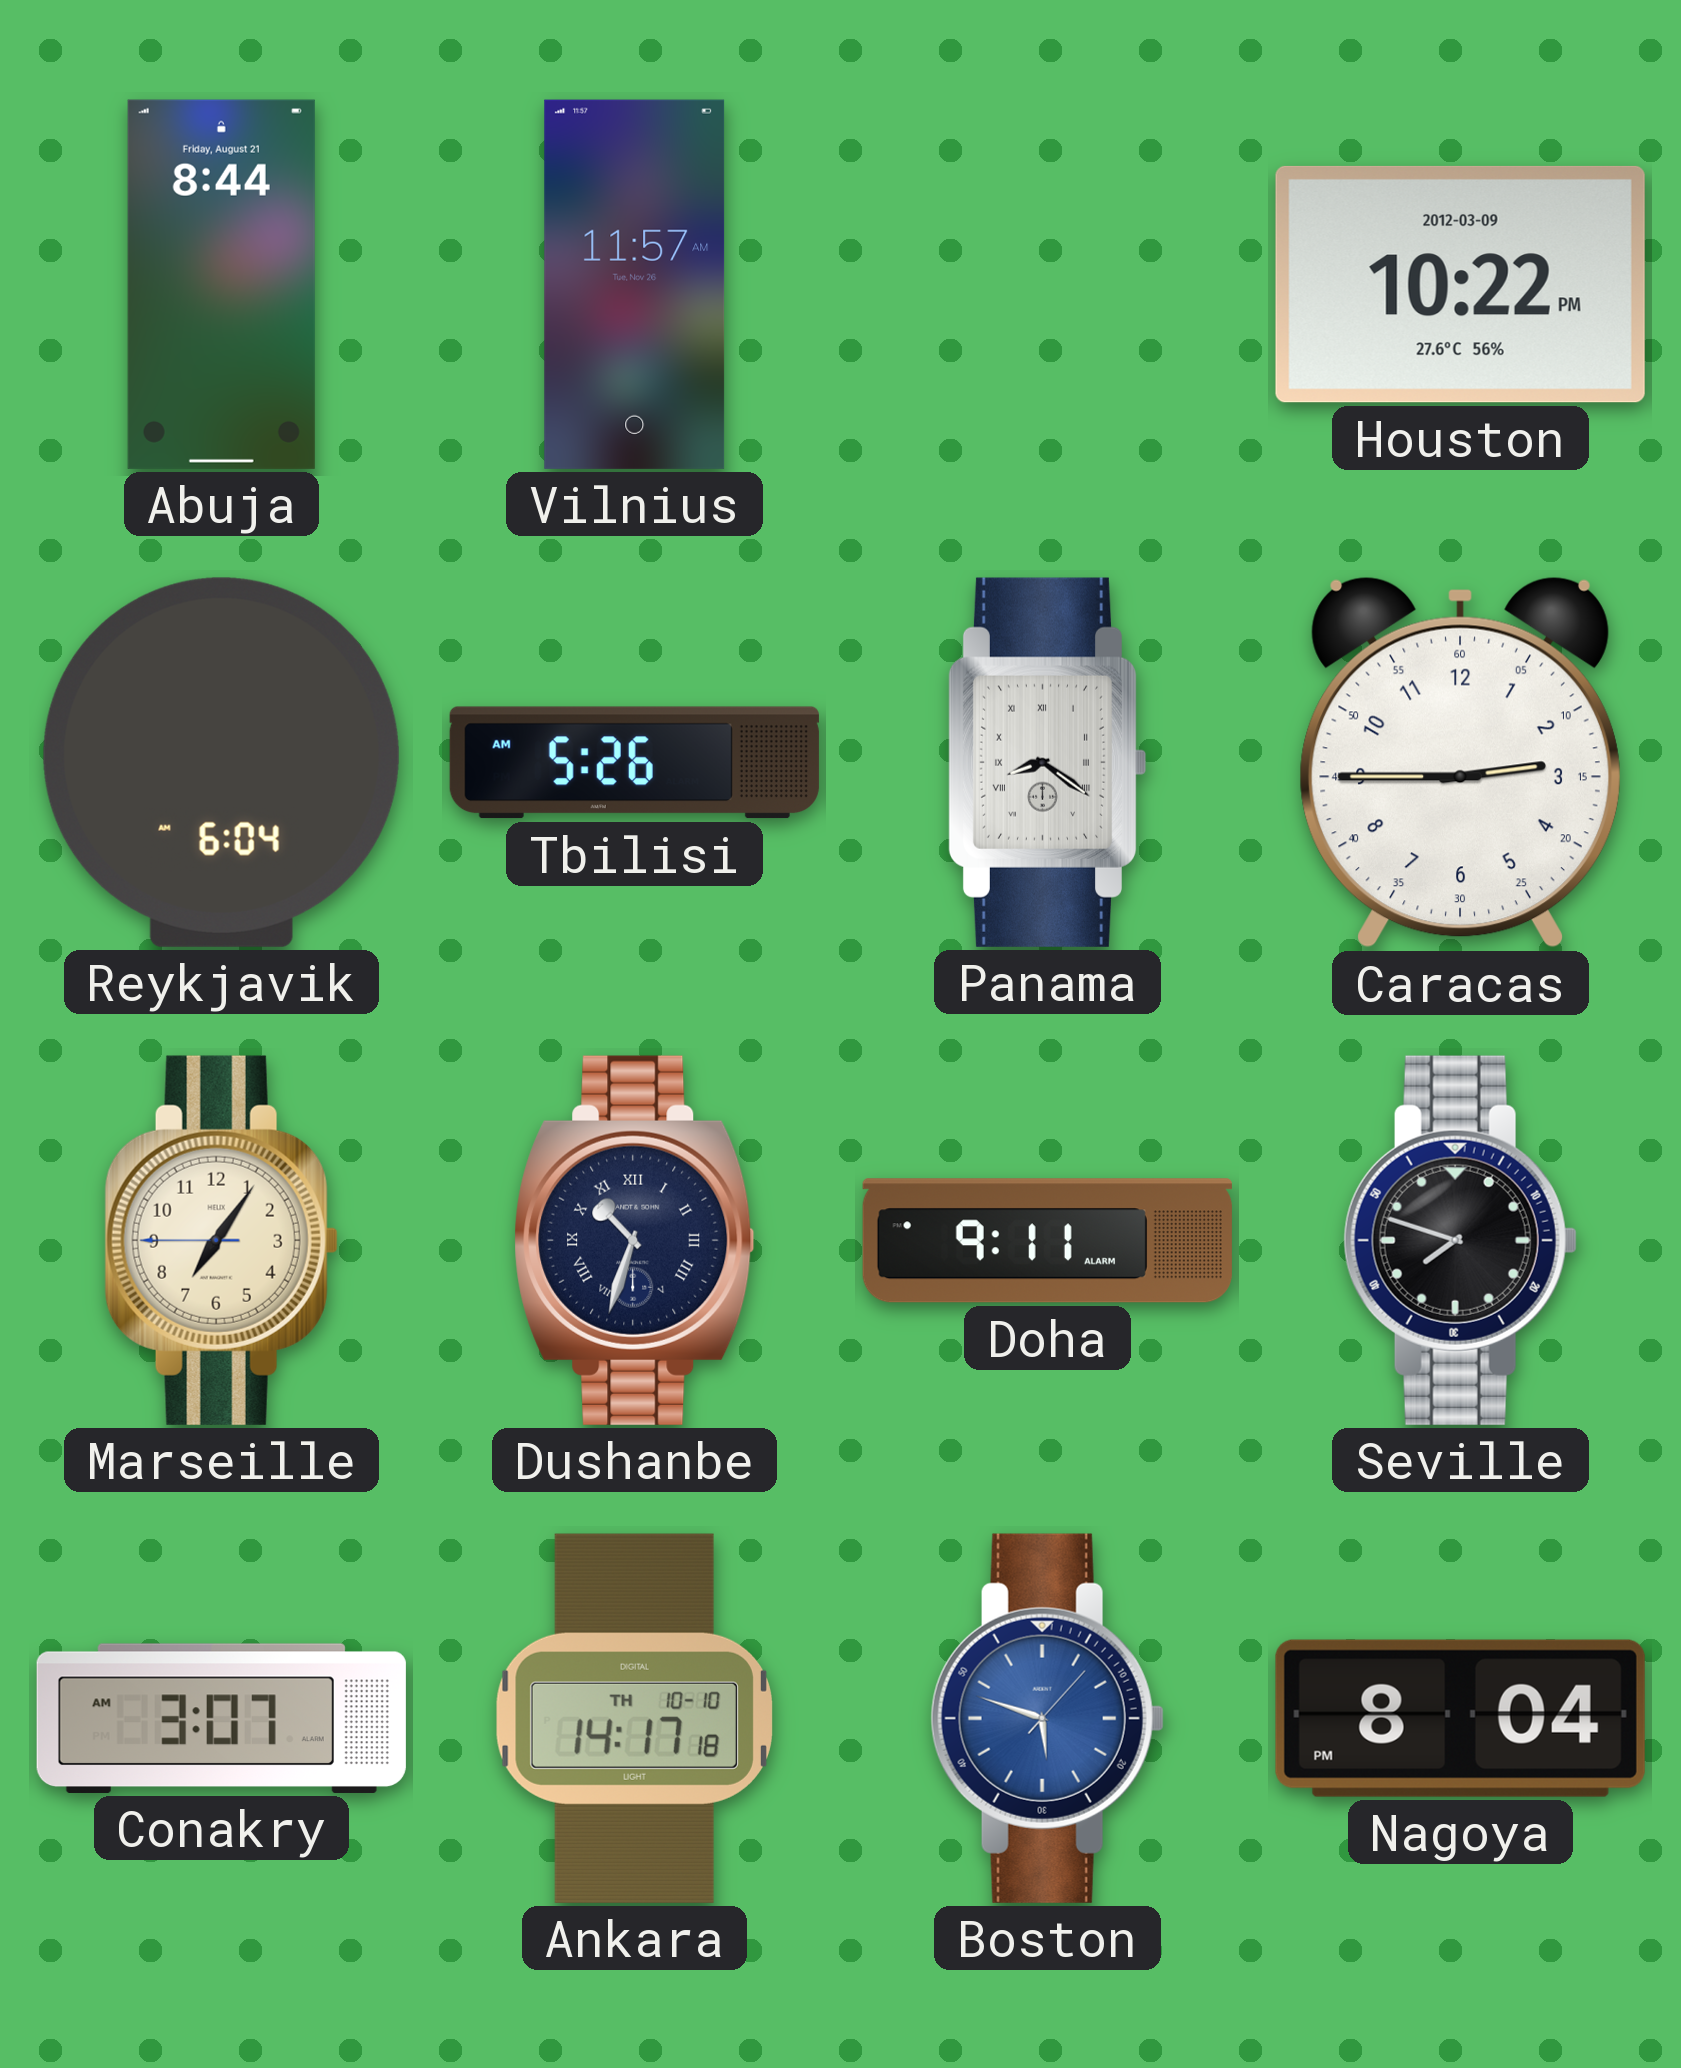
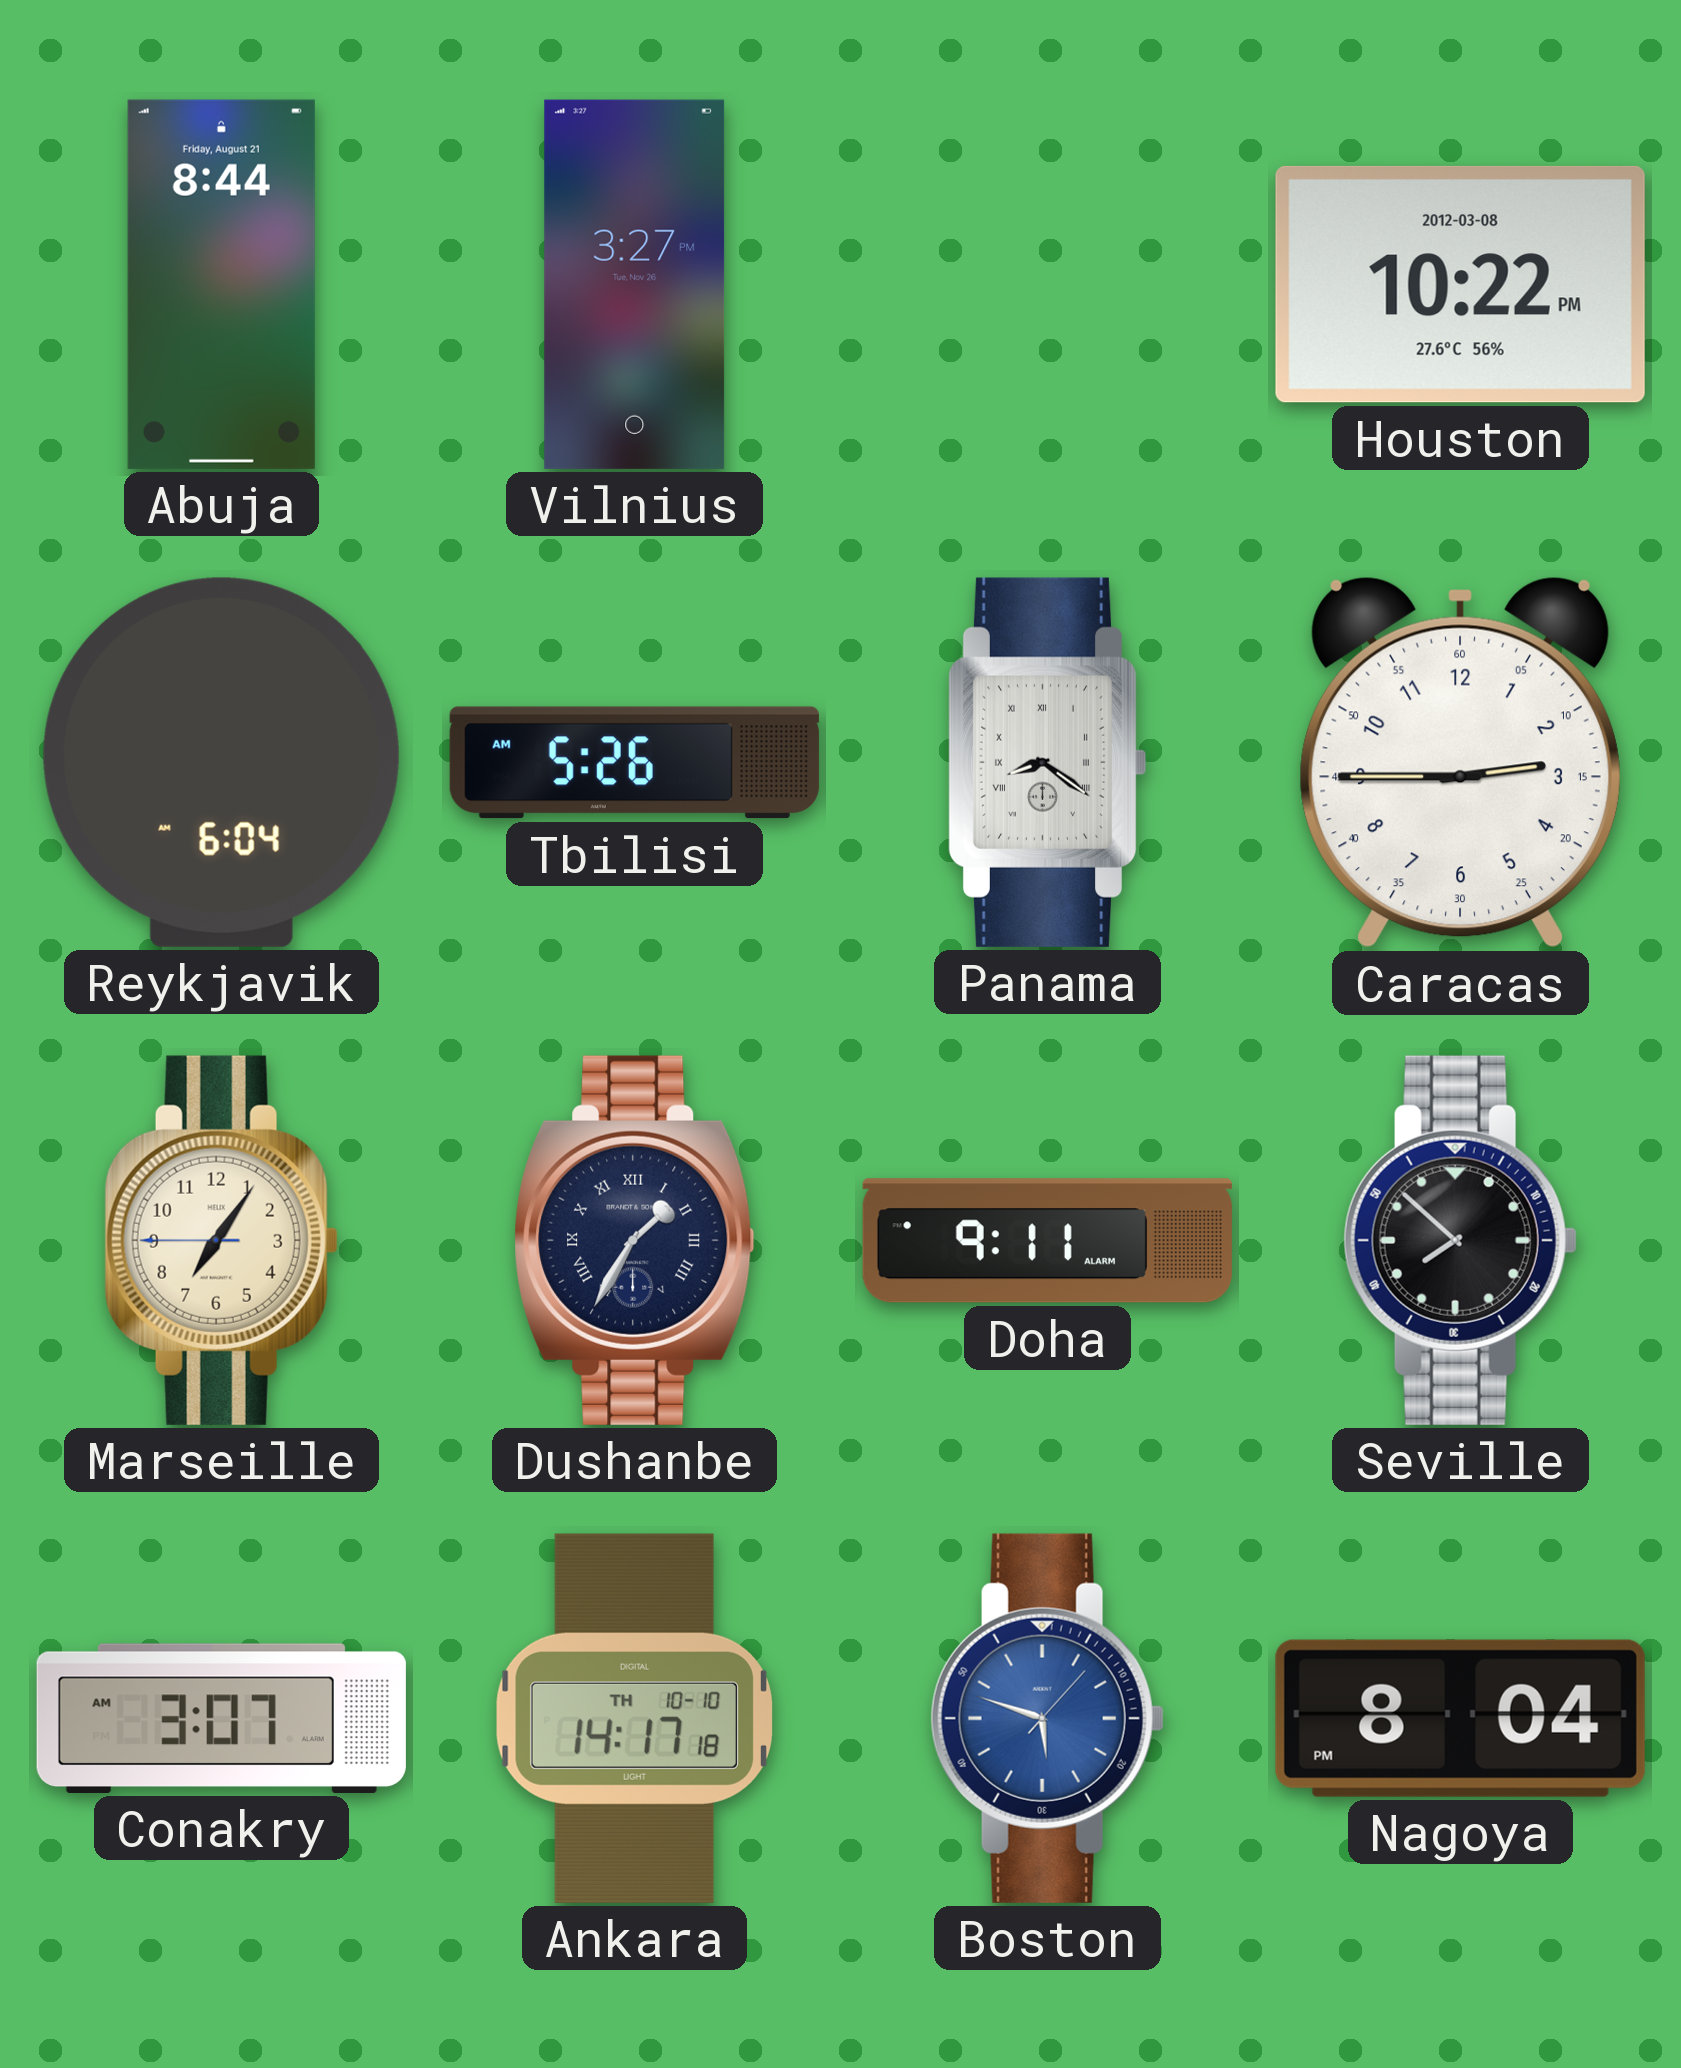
Vilnius: 11:57 -> 3:27 (635, 284)
Houston date: 2012-03-09 -> 2012-03-08 (1460, 284)
Dushanbe: 10:33 -> 1:35 (635, 1240)
Seville: 7:48 -> 7:52 (1460, 1240)
